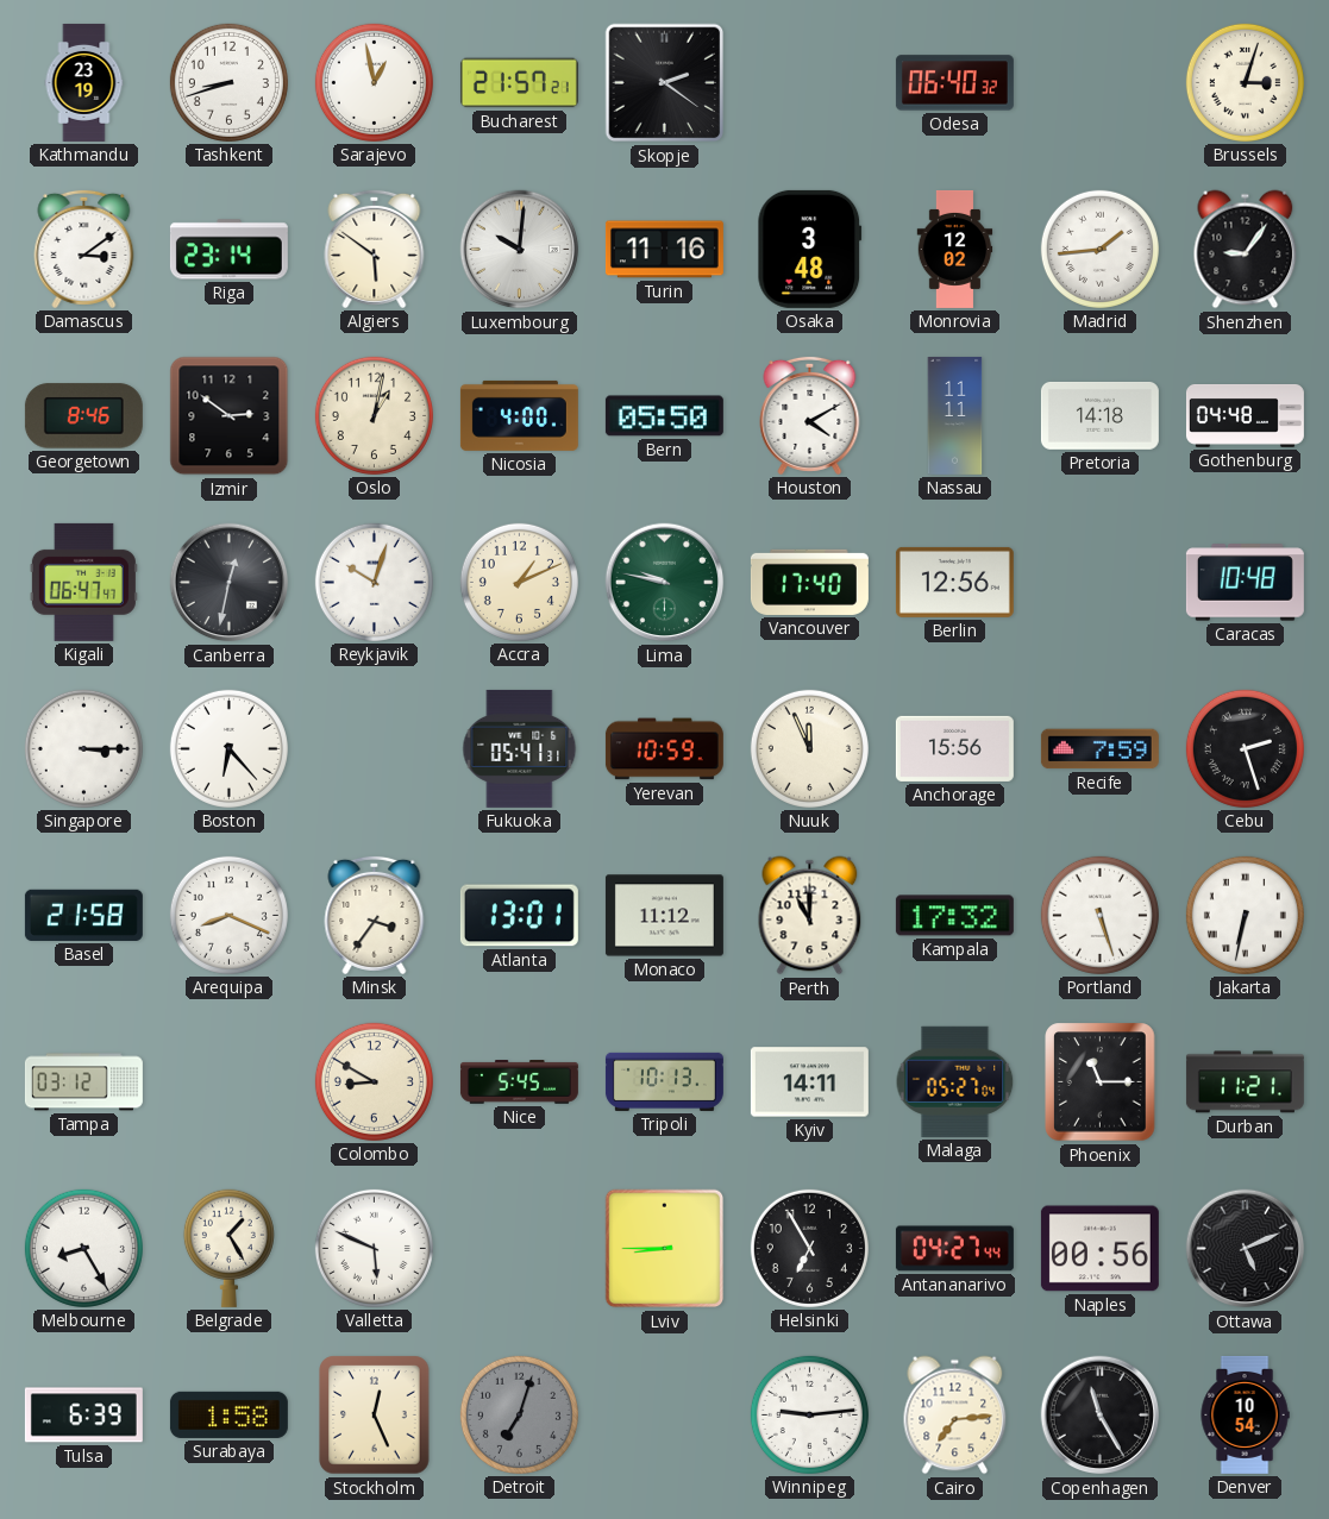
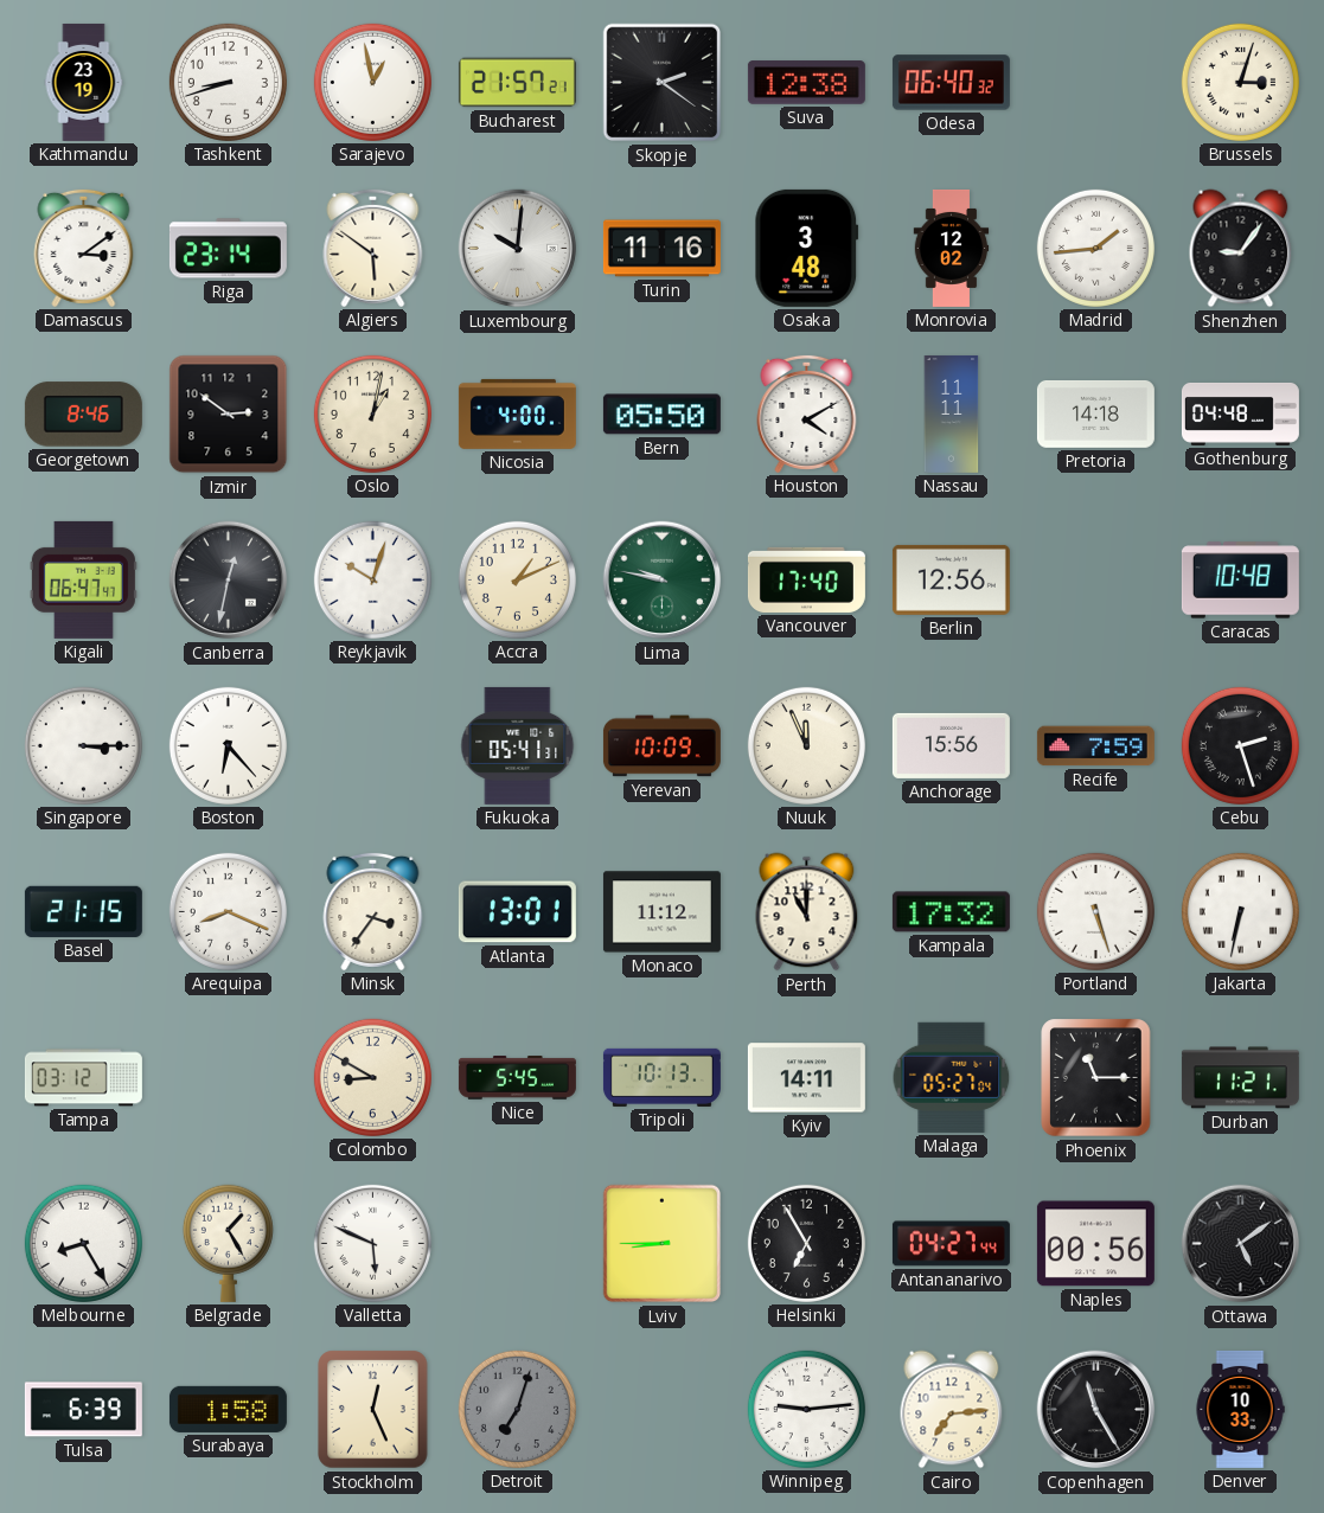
Suva: none -> 12:38 (806, 83)
Yerevan: 10:59 -> 10:09 (661, 746)
Basel: 21:58 -> 21:15 (83, 911)
Ottawa: 5:11 -> 5:09 (1241, 1244)
Denver: 10:54 -> 10:33 (1240, 1409)
